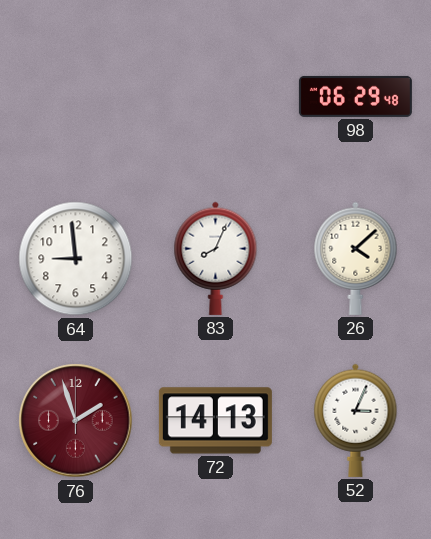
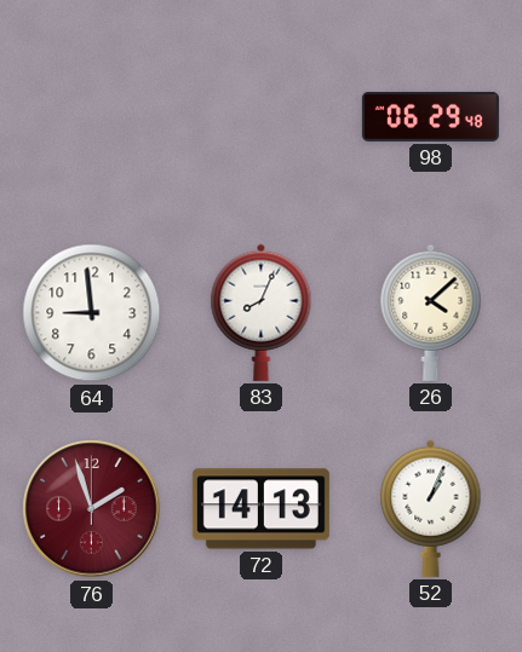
52: 3:04 -> 1:04 (431, 508)
